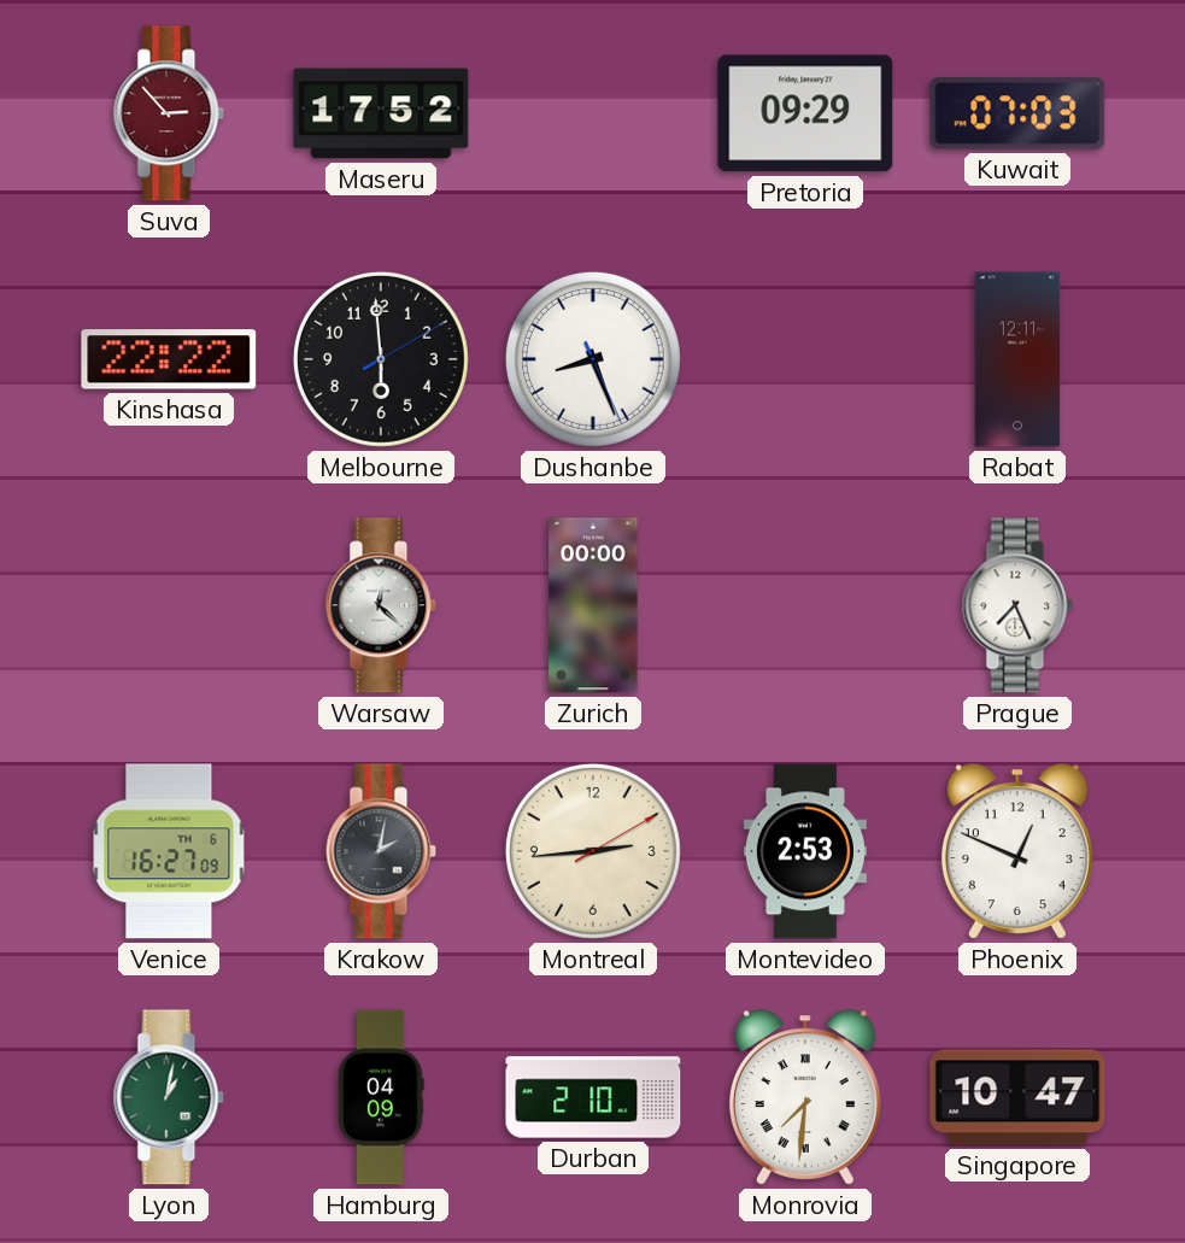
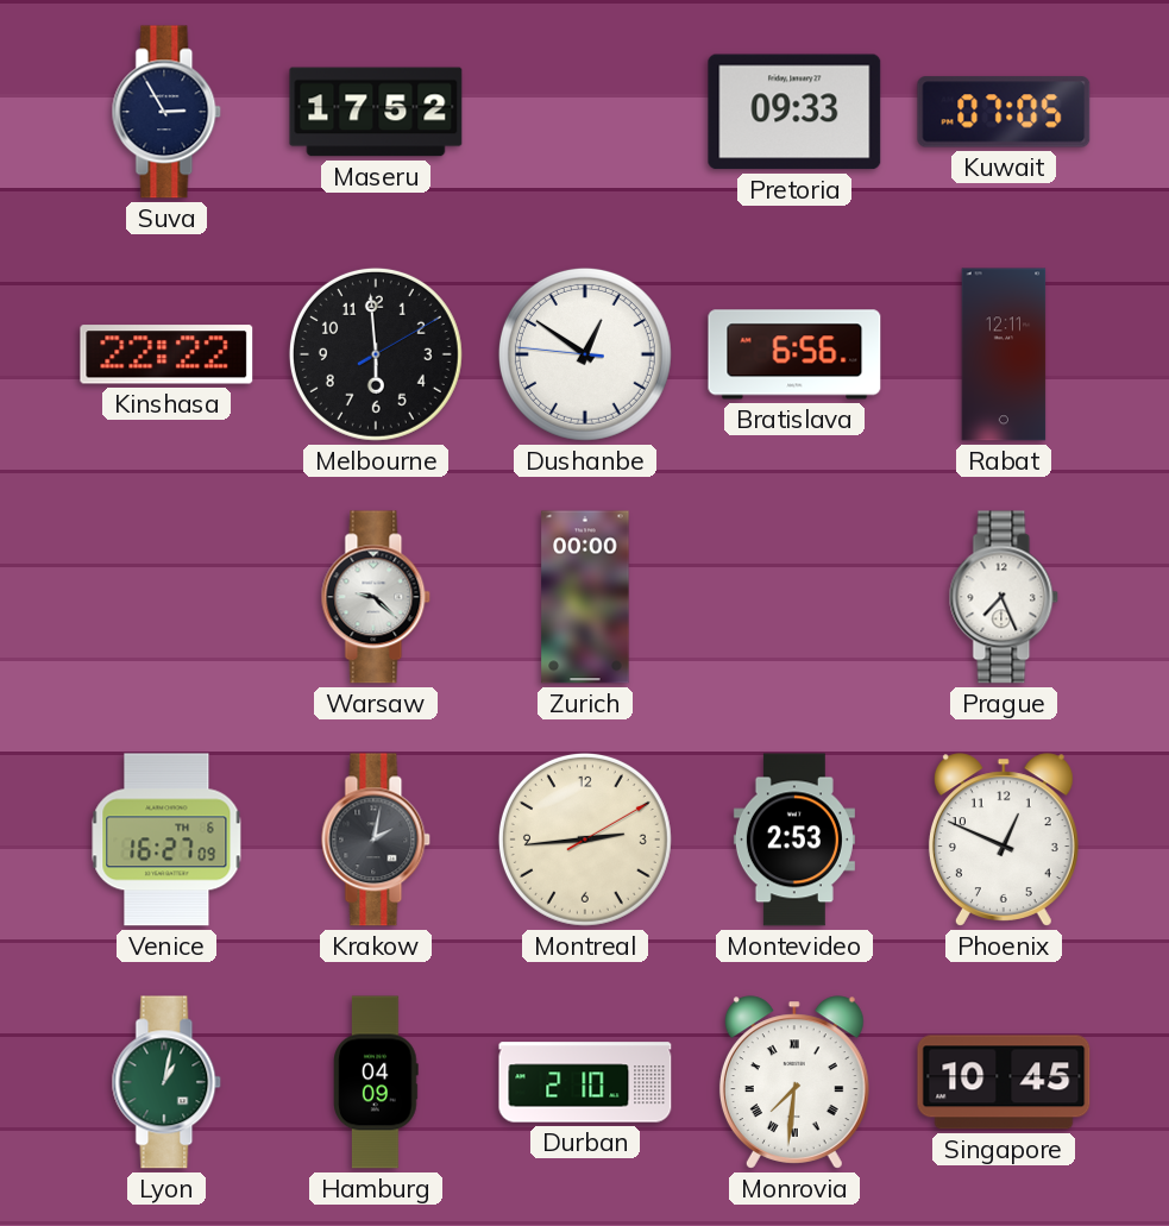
Suva: 2:53 -> 2:55 (166, 112)
Suva dial: burgundy -> navy (166, 112)
Pretoria: 09:29 -> 09:33 (794, 112)
Kuwait: 07:03 -> 07:05 (1004, 112)
Dushanbe: 8:26 -> 12:50 (585, 354)
Bratislava: none -> 6:56 (794, 354)
Warsaw: 12:22 -> 9:22 (376, 597)
Singapore: 10:47 -> 10:45 (1004, 1082)
